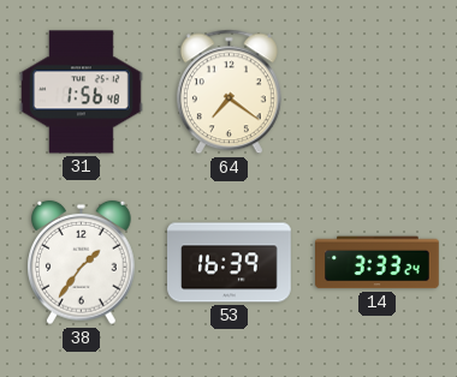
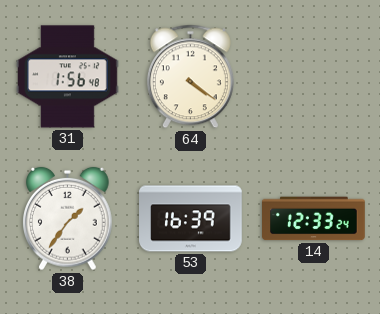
64: 7:21 -> 4:21 (190, 77)
14: 3:33 -> 12:33 (314, 219)
